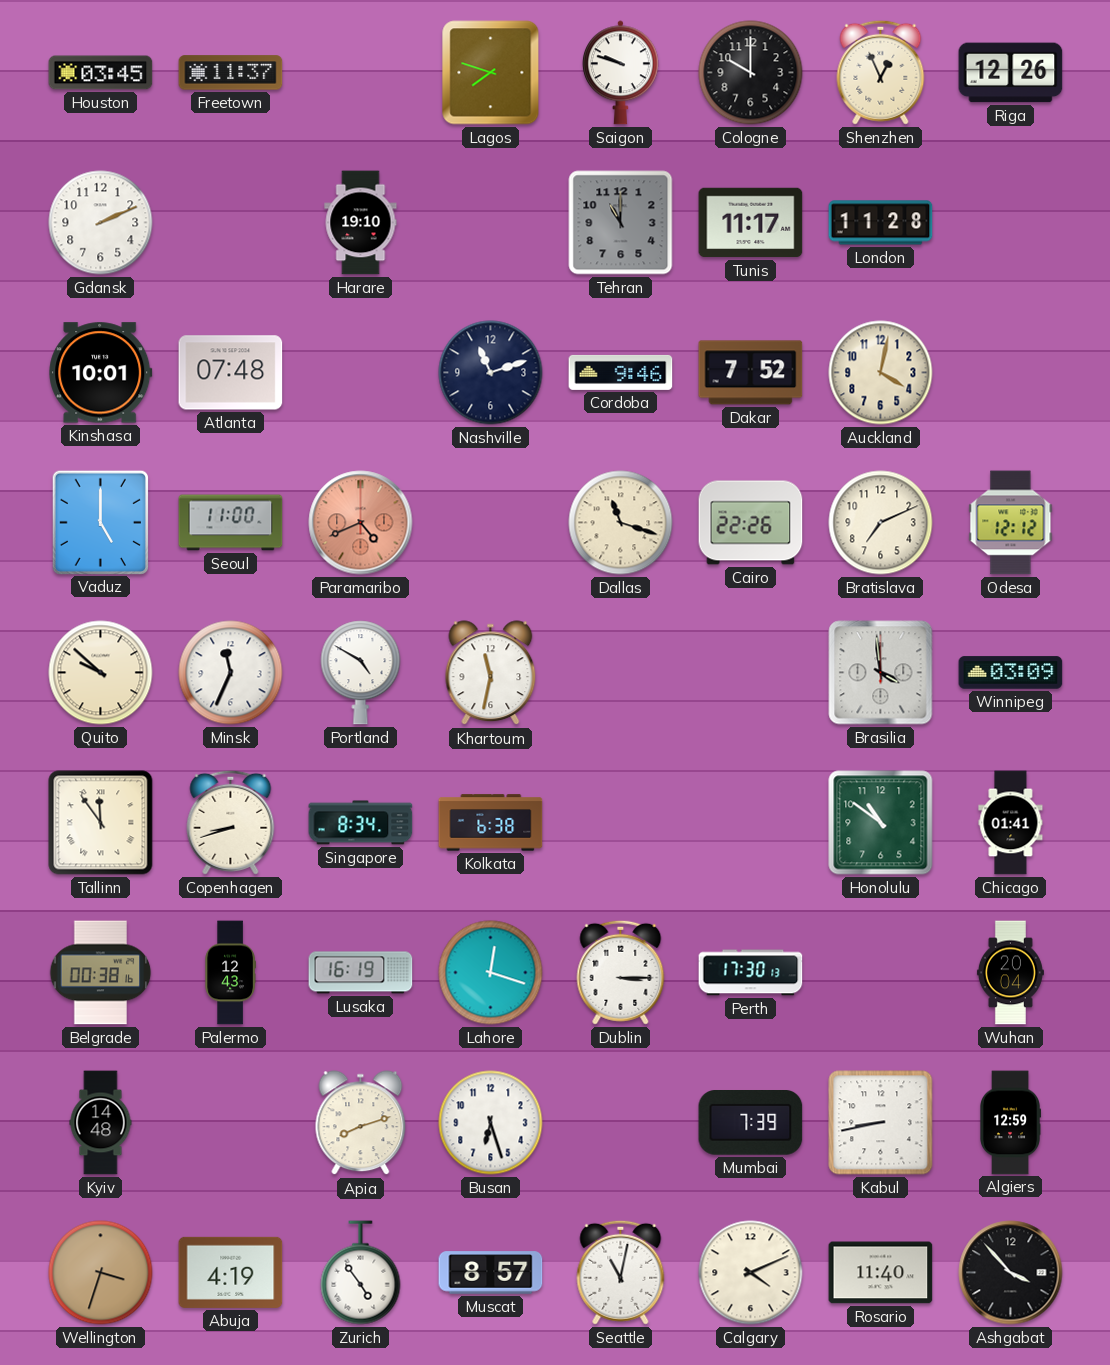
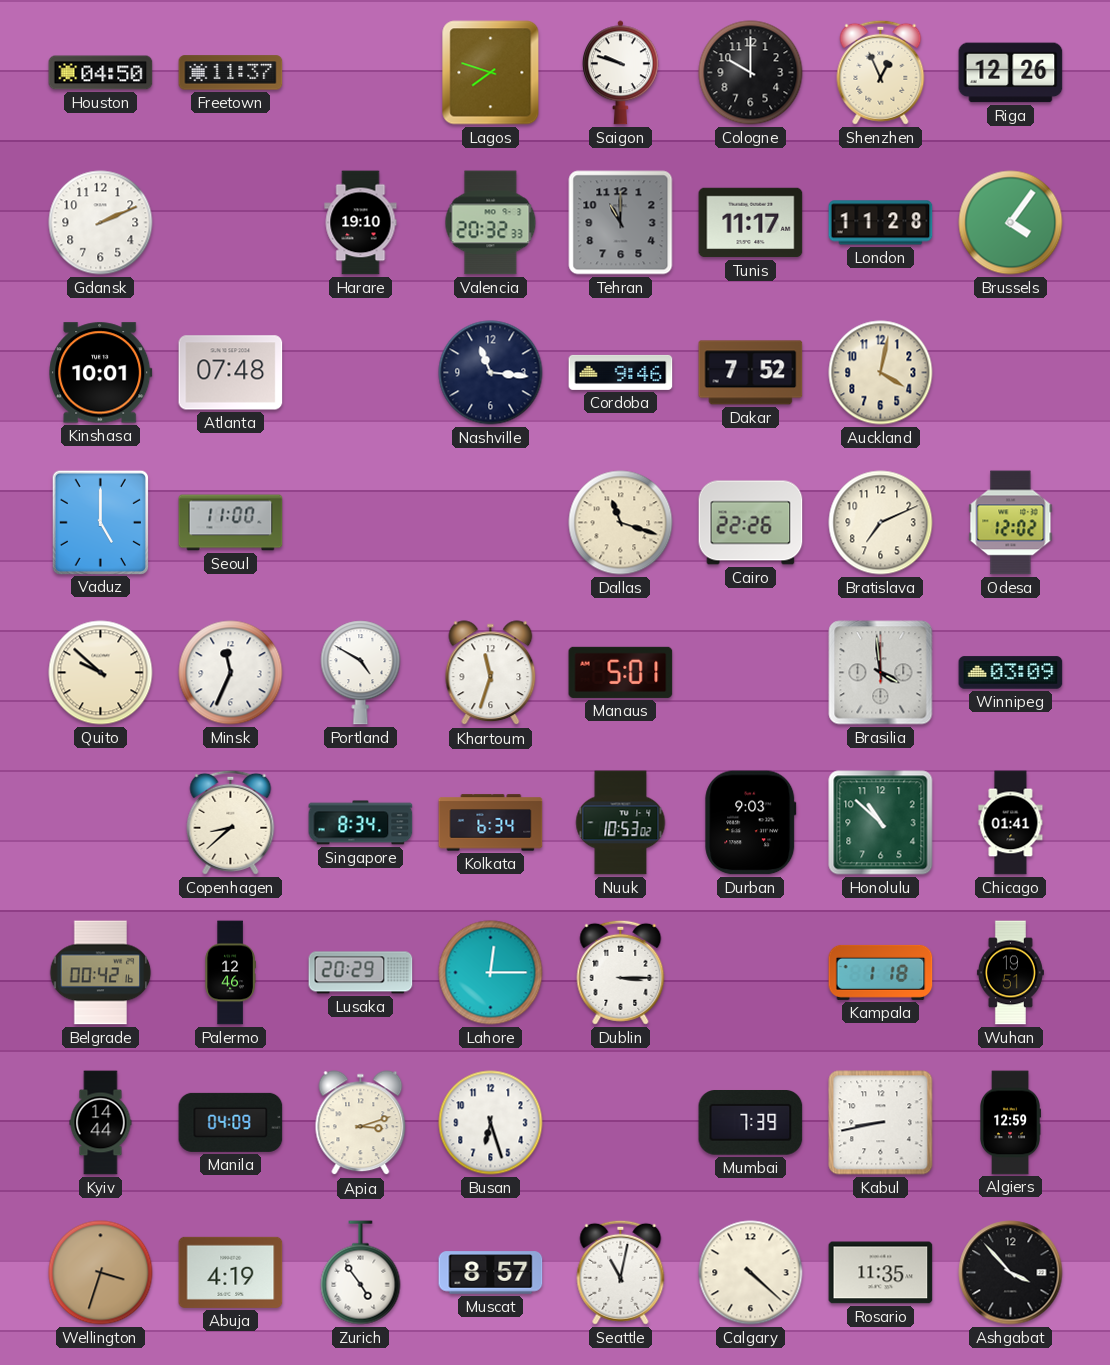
Houston: 03:45 -> 04:50 (101, 73)
Valencia: none -> 20:32 (491, 223)
Brussels: none -> 4:06 (1011, 223)
Nashville: 11:12 -> 11:16 (491, 373)
Paramaribo: 4:41 -> none (361, 523)
Odesa: 12:12 -> 12:02 (1011, 523)
Khartoum: 11:32 -> 11:33 (491, 673)
Manaus: none -> 5:01 (621, 672)
Tallinn: 11:54 -> none (101, 823)
Copenhagen: 8:42 -> 8:38 (231, 822)
Kolkata: 6:38 -> 6:34 (491, 823)
Nuuk: none -> 10:53 (621, 823)
Durban: none -> 9:03 (751, 823)
Honolulu: 10:51 -> 10:52 (881, 823)
Belgrade: 00:38 -> 00:42 (101, 973)
Palermo: 12:43 -> 12:46 (230, 973)
Lusaka: 16:19 -> 20:29 (361, 973)
Lahore: 12:18 -> 12:15 (491, 973)
Perth: 17:30 -> none (751, 973)
Kampala: none -> 1:18 (881, 972)
Wuhan: 20:04 -> 19:51 (1010, 973)
Kyiv: 14:48 -> 14:44 (101, 1123)
Manila: none -> 04:09 (231, 1122)
Apia: 8:12 -> 3:12 (361, 1123)
Calgary: 4:11 -> 4:22 (751, 1273)
Rosario: 11:40 -> 11:35 (881, 1273)
